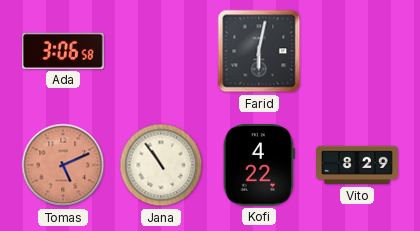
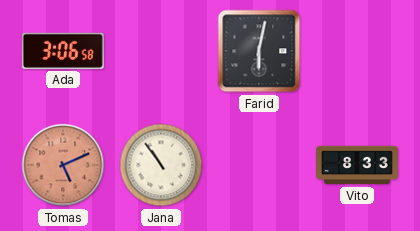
Kofi: 4:22 -> none (259, 166)
Vito: 8:29 -> 8:33 (357, 165)
